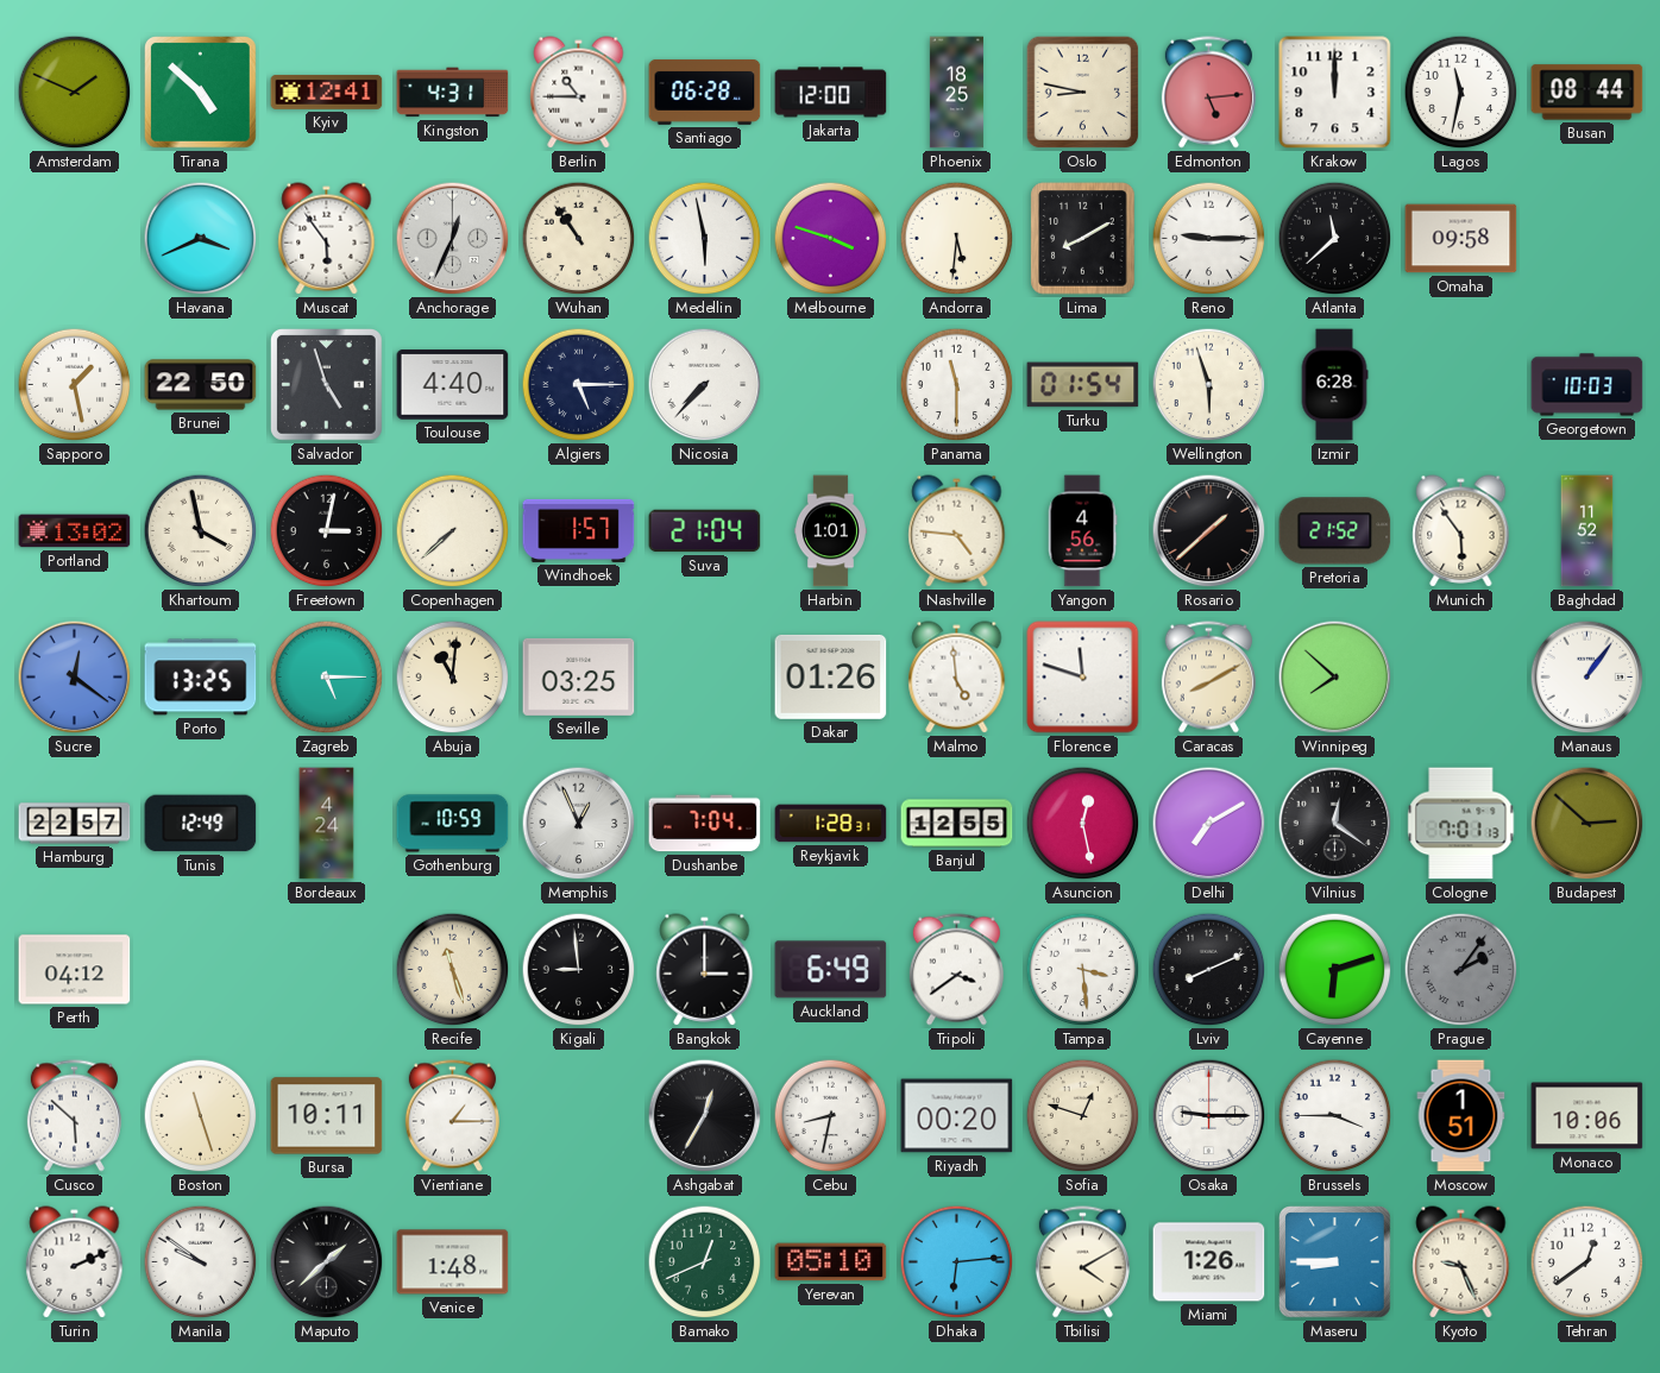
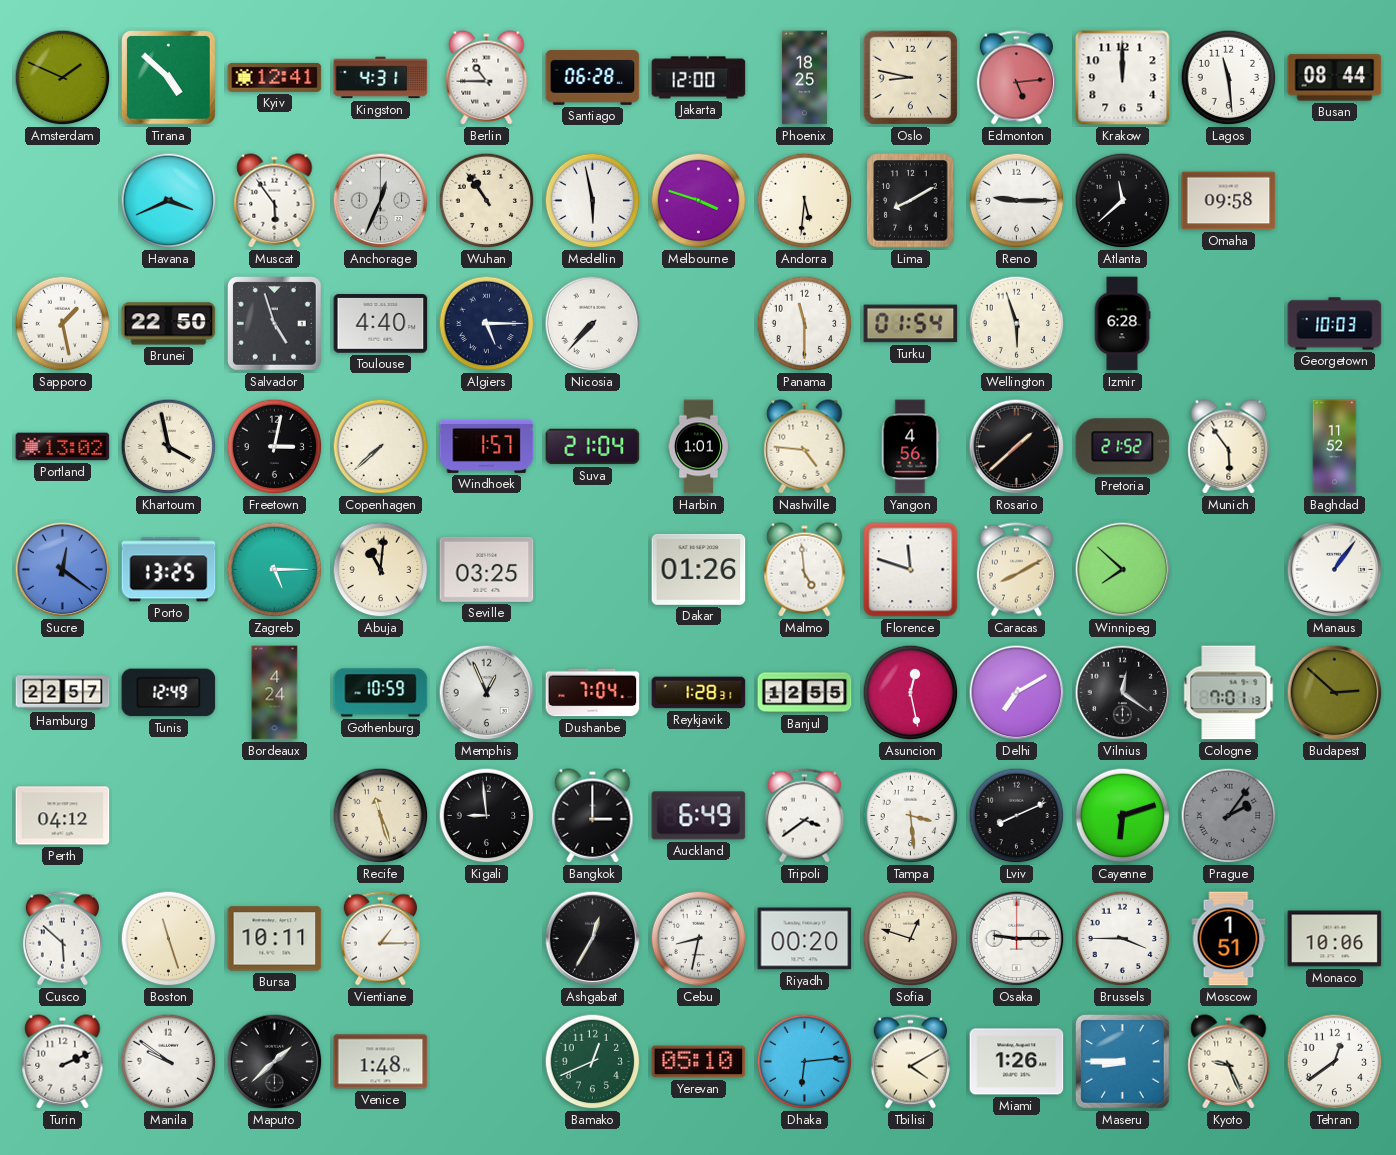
Lagos: 11:32 -> 11:29 (1229, 78)
